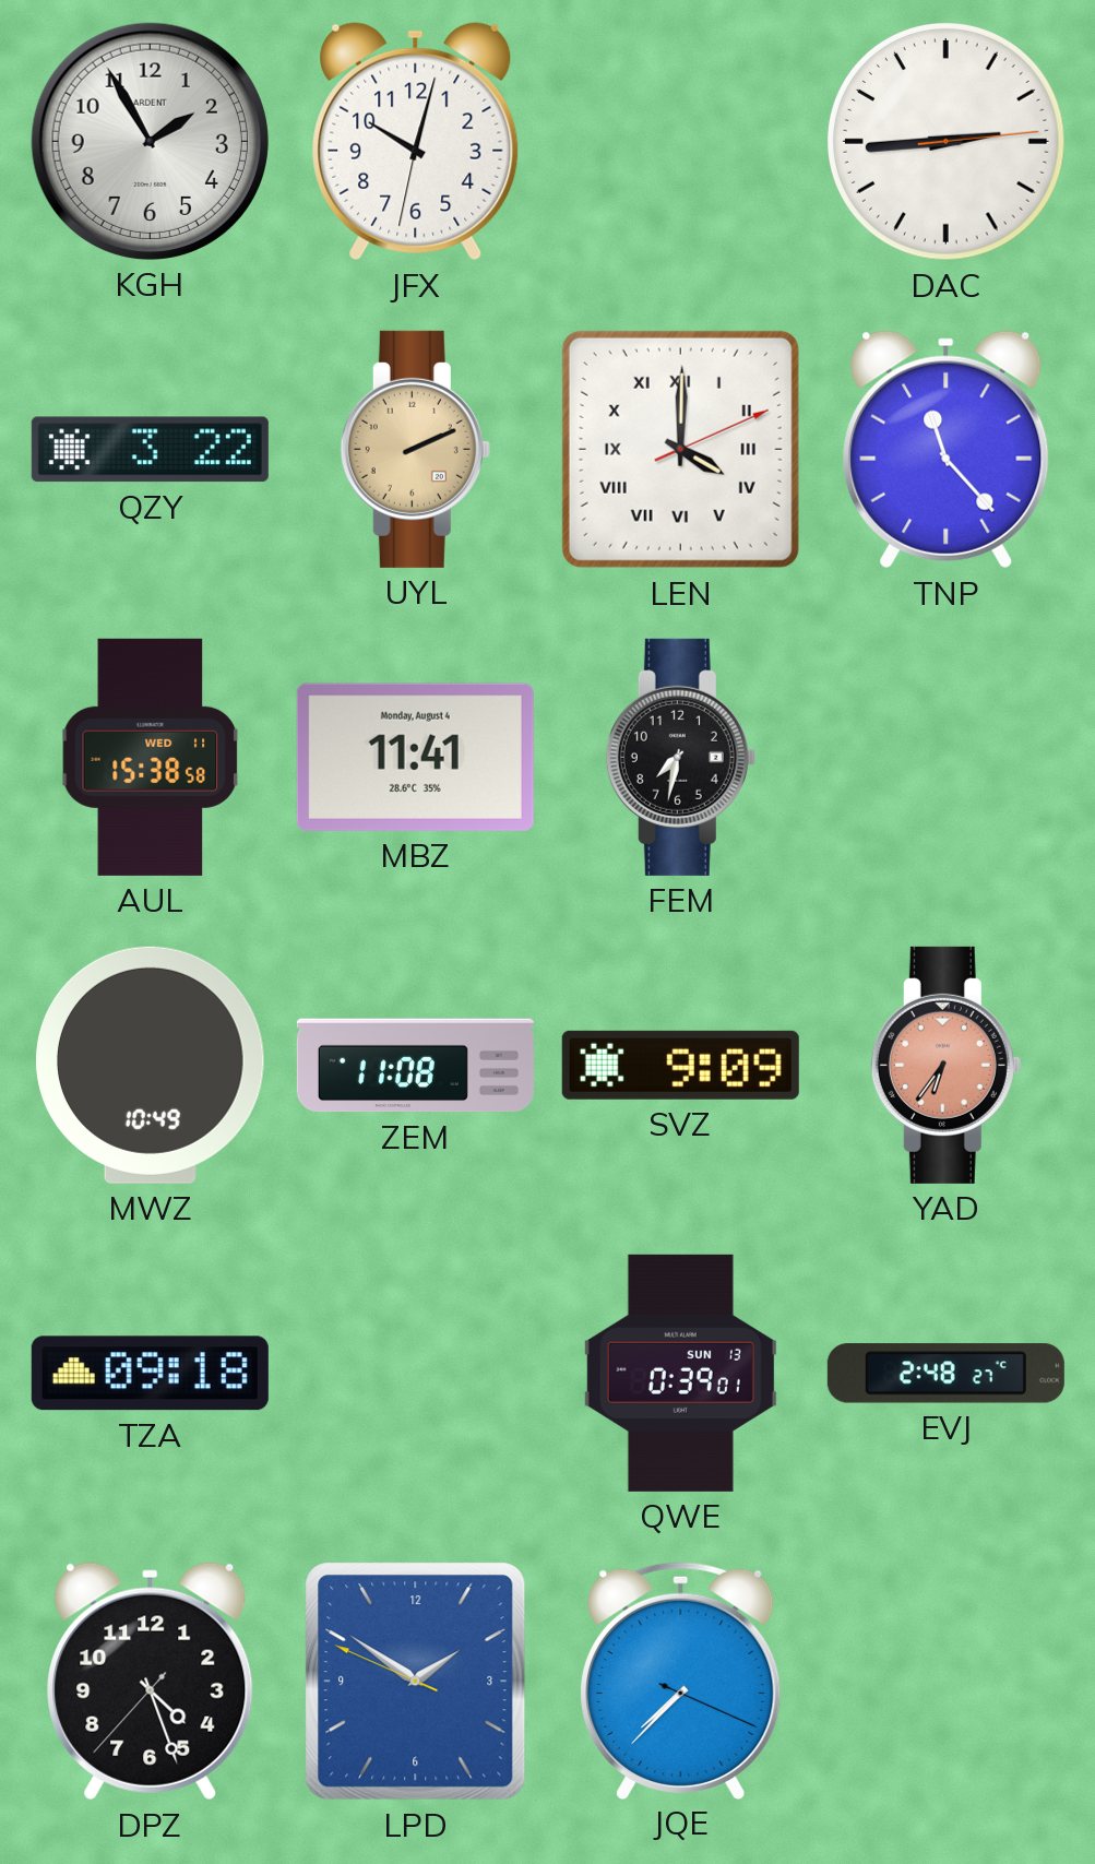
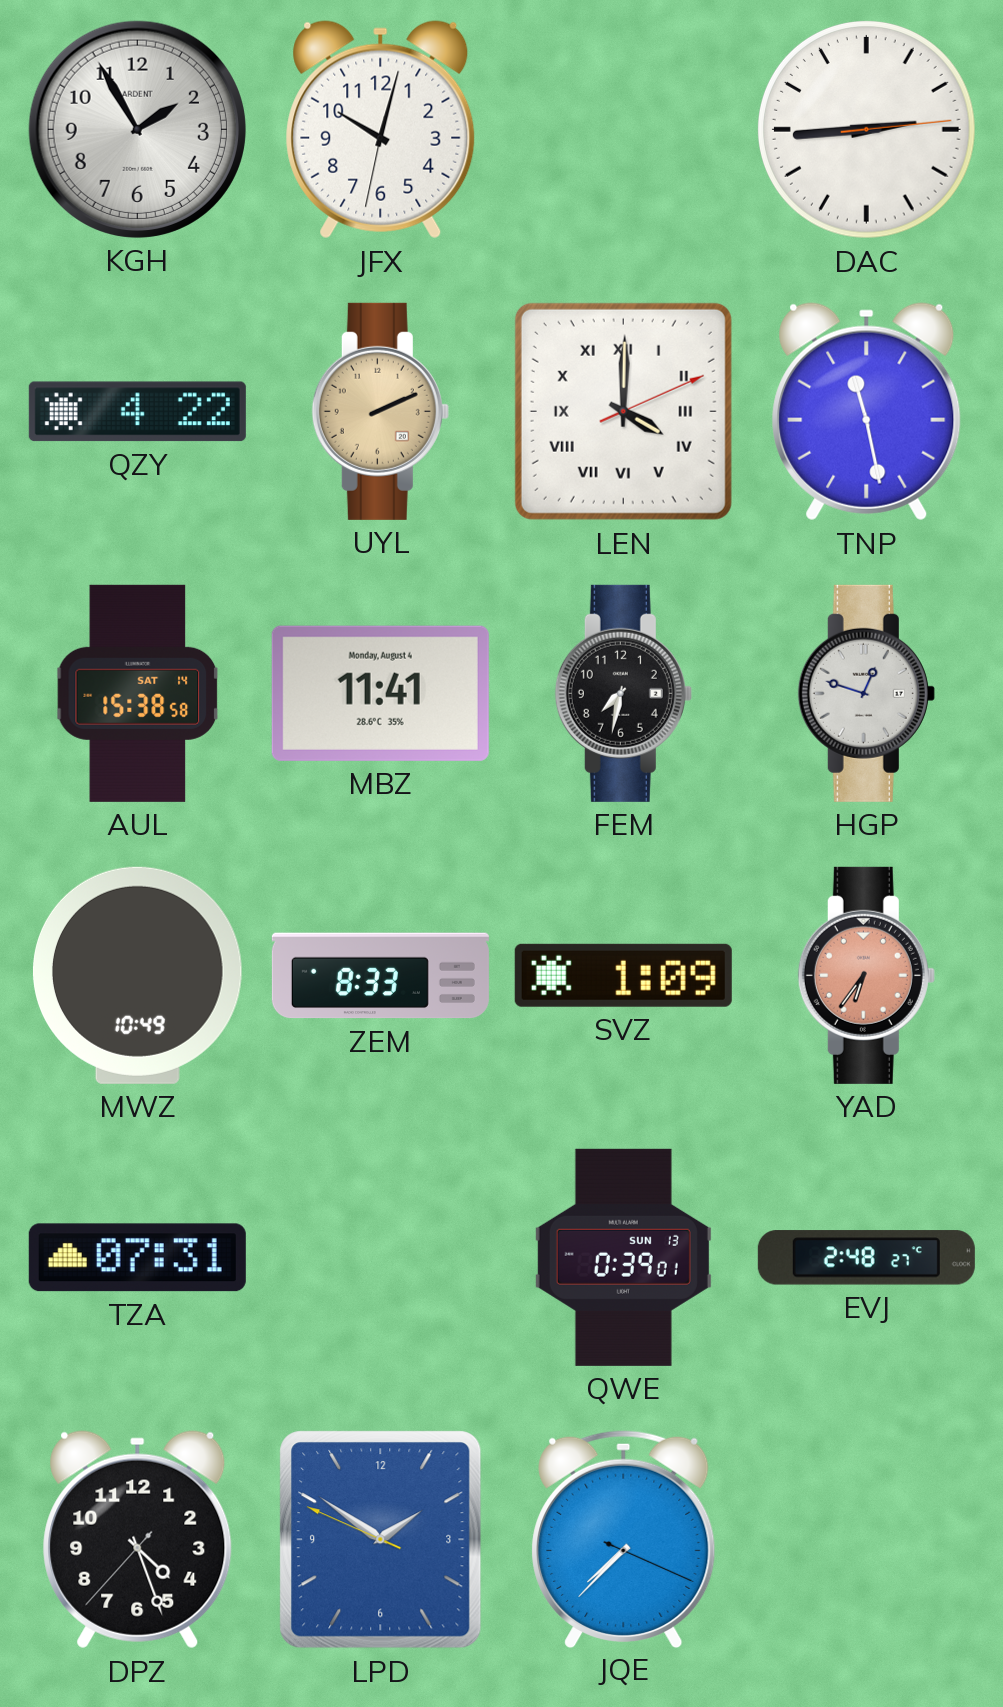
QZY: 3:22 -> 4:22 (137, 412)
TNP: 11:23 -> 11:28 (867, 412)
AUL date: WED 11 -> SAT 14 (138, 693)
HGP: none -> 12:48 (866, 693)
ZEM: 11:08 -> 8:33 (380, 976)
SVZ: 9:09 -> 1:09 (623, 975)
TZA: 09:18 -> 07:31 (137, 1258)
